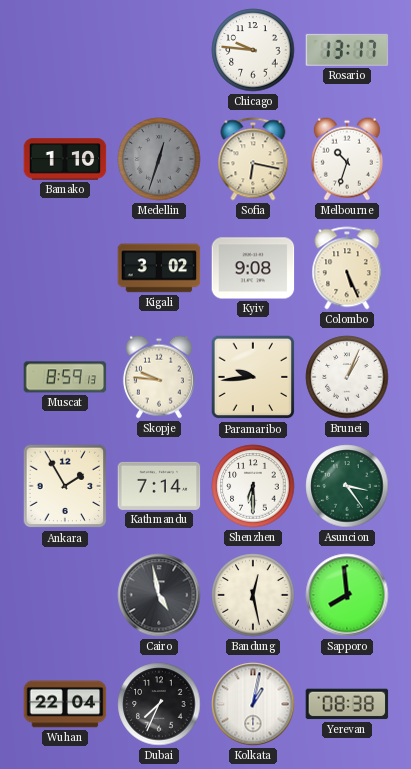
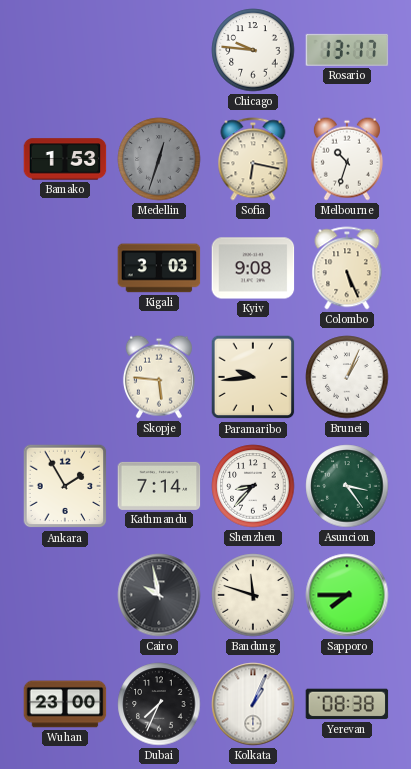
Bamako: 1:10 -> 1:53 (65, 159)
Kigali: 3:02 -> 3:03 (159, 268)
Muscat: 8:59 -> none (65, 377)
Skopje: 9:46 -> 5:46 (159, 377)
Shenzhen: 6:30 -> 8:37 (253, 486)
Cairo: 4:58 -> 9:58 (159, 595)
Bandung: 12:28 -> 11:48 (253, 595)
Sapporo: 7:59 -> 7:45 (347, 595)
Wuhan: 22:04 -> 23:00 (65, 704)
Kolkata: 1:02 -> 1:04 (253, 704)
